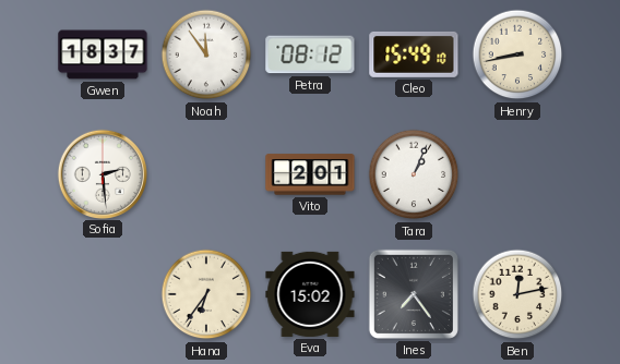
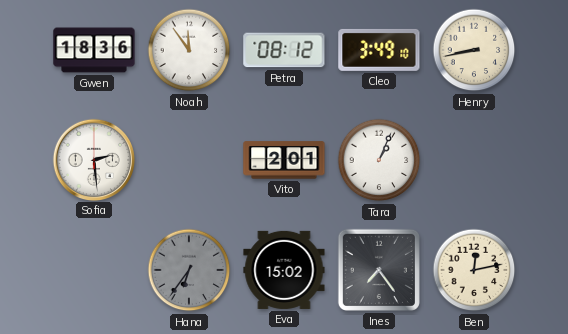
Gwen: 18:37 -> 18:36 (94, 50)
Cleo: 15:49 -> 3:49 (379, 50)
Hana dial: cream -> grey (189, 270)
